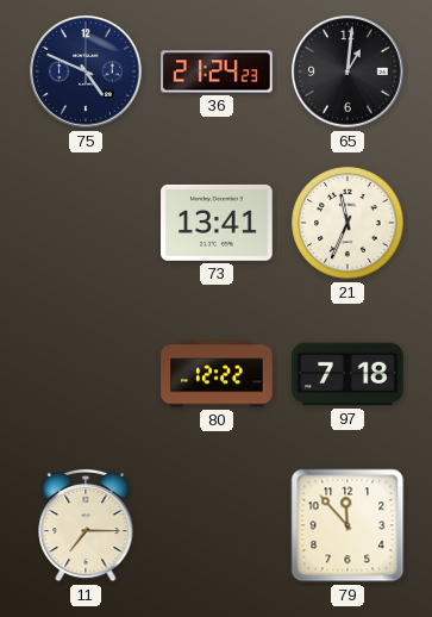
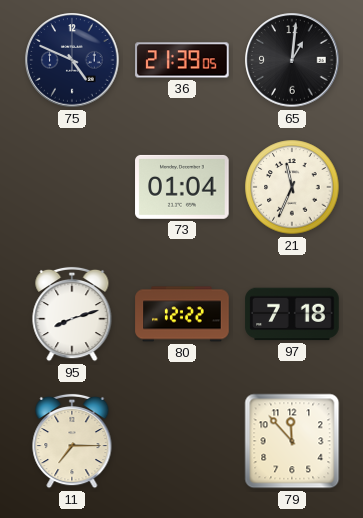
36: 21:24 -> 21:39 (182, 60)
73: 13:41 -> 01:04 (182, 187)
95: none -> 8:12 (72, 314)
